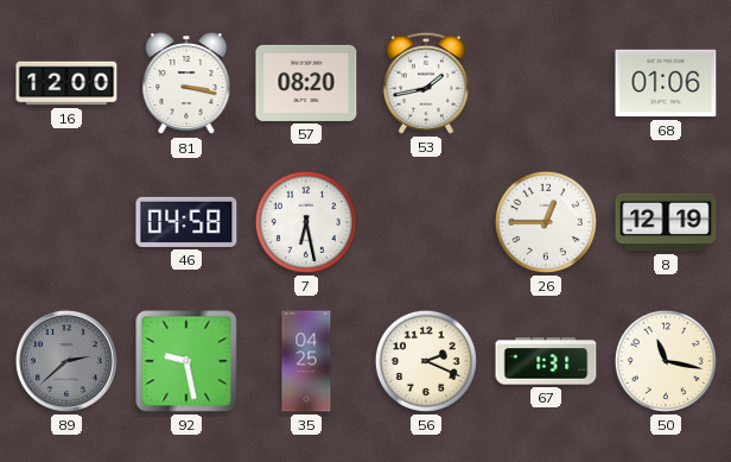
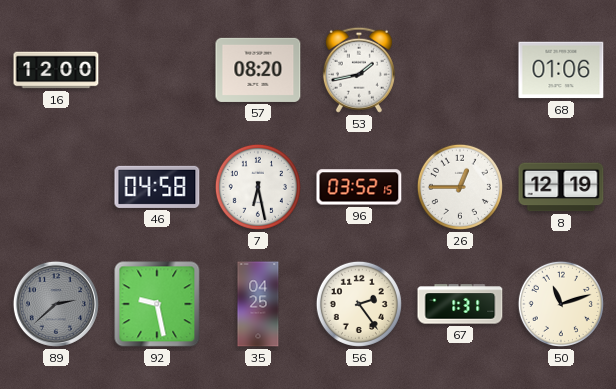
81: 3:17 -> none (186, 84)
96: none -> 03:52 (359, 187)
56: 2:19 -> 2:24 (359, 304)
50: 11:17 -> 11:12 (561, 304)
